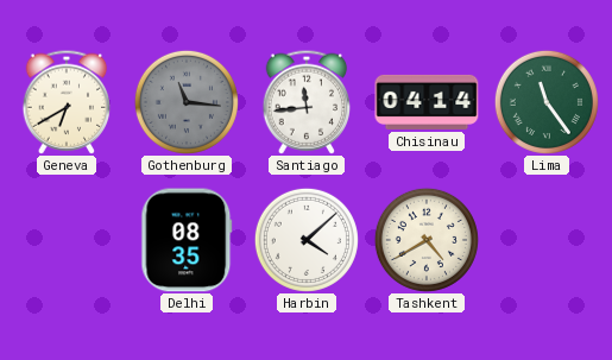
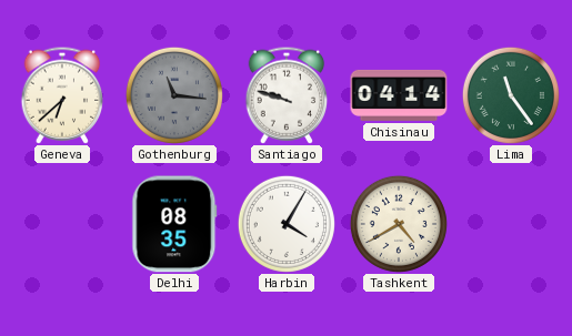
Geneva: 6:40 -> 6:38 (62, 95)
Santiago: 11:44 -> 9:48 (287, 95)
Harbin: 4:08 -> 4:05 (287, 224)
